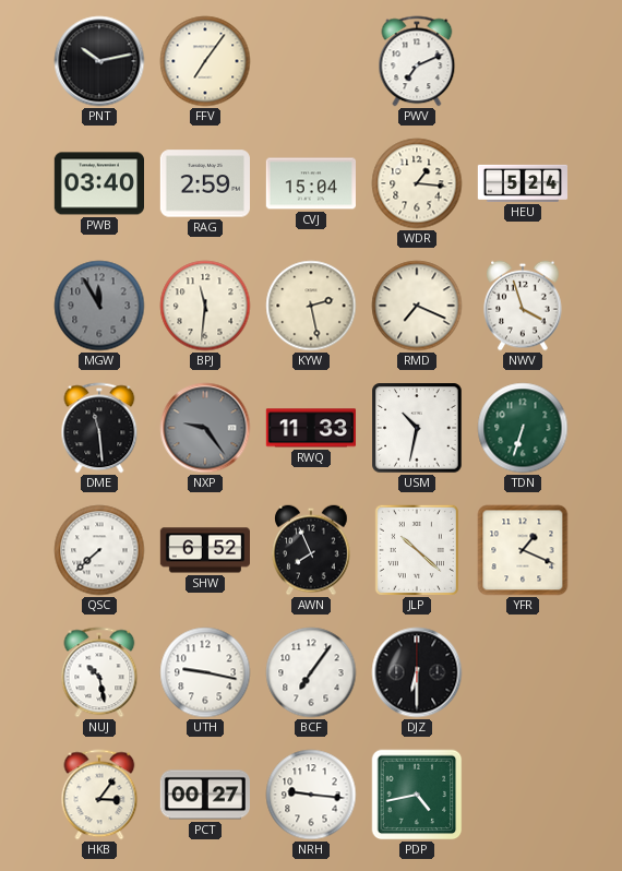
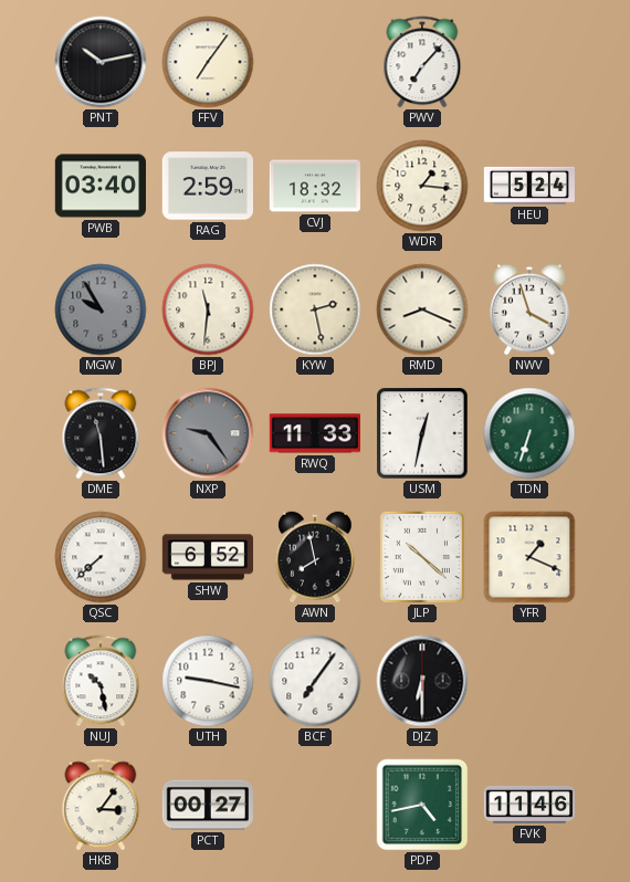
PWV: 7:11 -> 7:07 (422, 62)
CVJ: 15:04 -> 18:32 (314, 186)
MGW: 11:55 -> 9:55 (101, 309)
RMD: 7:19 -> 8:19 (422, 309)
USM: 10:32 -> 12:32 (422, 433)
AWN: 7:56 -> 7:58 (315, 557)
NRH: 9:16 -> none (311, 795)
FVK: none -> 11:46 (529, 805)
